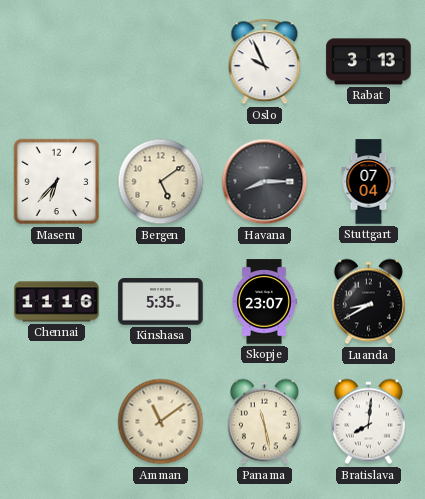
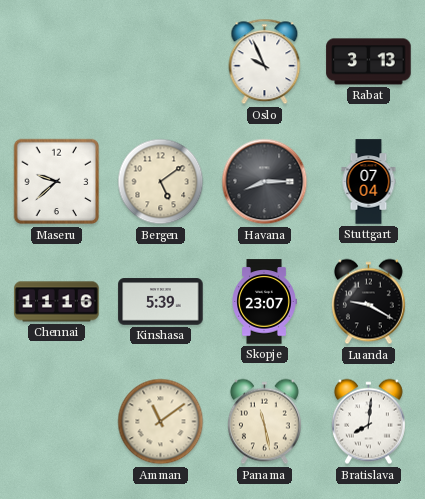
Maseru: 6:37 -> 9:38 (57, 182)
Kinshasa: 5:35 -> 5:39 (161, 302)
Luanda: 8:40 -> 9:20 (368, 302)
